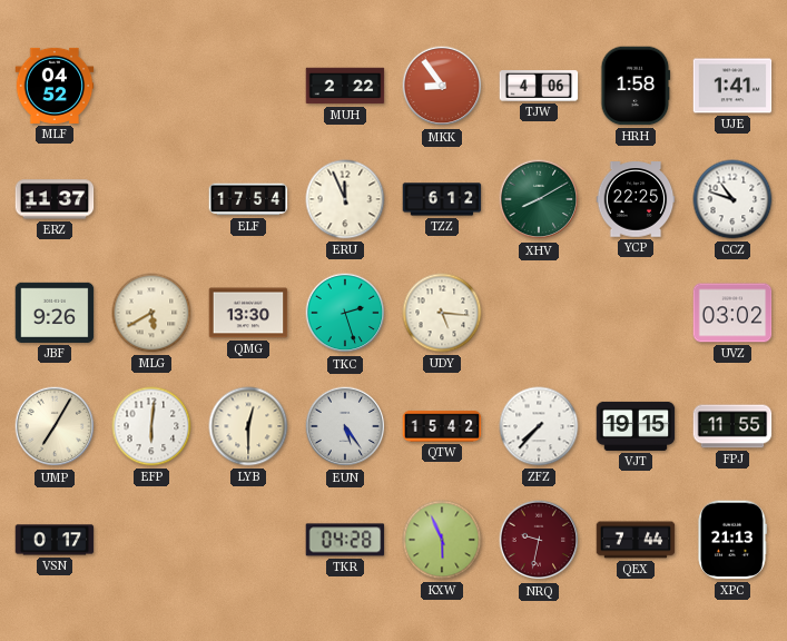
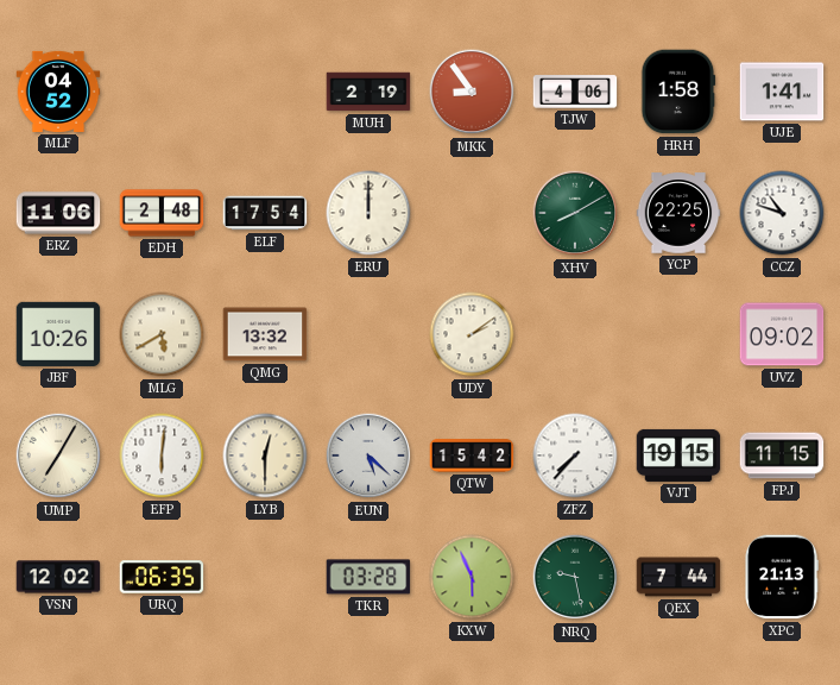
MUH: 2:22 -> 2:19 (368, 92)
ERZ: 11:37 -> 11:06 (58, 213)
EDH: none -> 2:48 (162, 213)
ERU: 11:56 -> 12:00 (368, 213)
TZZ: 6:12 -> none (442, 199)
JBF: 9:26 -> 10:26 (58, 334)
QMG: 13:30 -> 13:32 (265, 334)
TKC: 2:27 -> none (345, 313)
UDY: 5:16 -> 2:09 (472, 334)
UVZ: 03:02 -> 09:02 (782, 334)
EUN: 5:24 -> 5:22 (368, 455)
FPJ: 11:55 -> 11:15 (782, 455)
VSN: 0:17 -> 12:02 (58, 577)
URQ: none -> 06:35 (162, 577)
TKR: 04:28 -> 03:28 (368, 577)
NRQ: 9:32 -> 9:28 (575, 577)
NRQ dial: burgundy -> green (575, 577)
